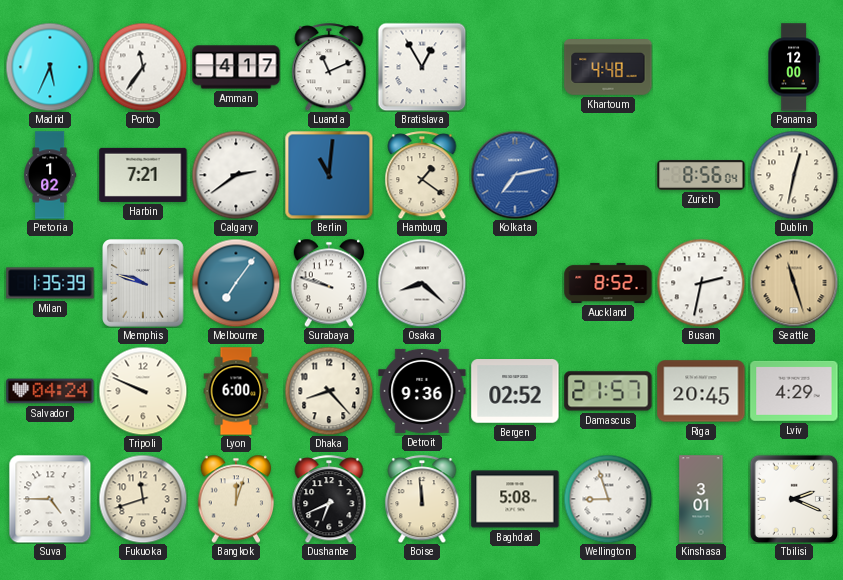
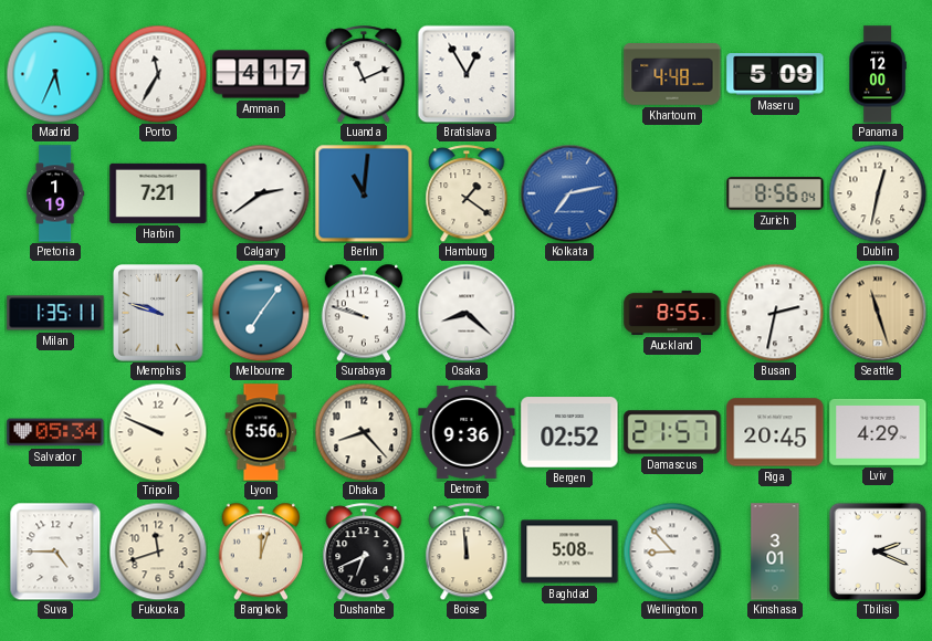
Porto: 11:36 -> 11:35 (158, 74)
Maseru: none -> 5:09 (775, 74)
Pretoria: 1:02 -> 1:19 (55, 193)
Milan: 1:35:39 -> 1:35:11 (55, 313)
Auckland: 8:52 -> 8:55 (672, 313)
Salvador: 04:24 -> 05:34 (55, 432)
Lyon: 6:00 -> 5:56 (261, 432)
Wellington: 8:57 -> 8:53 (672, 551)
